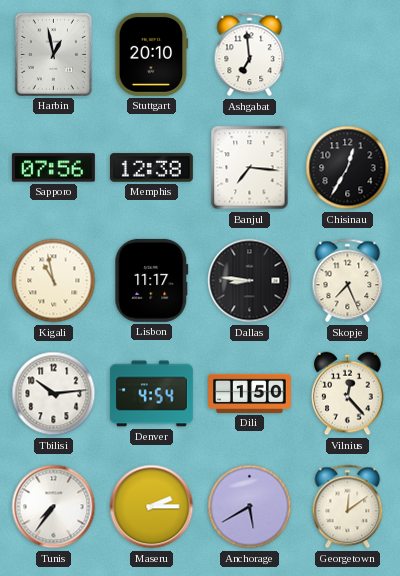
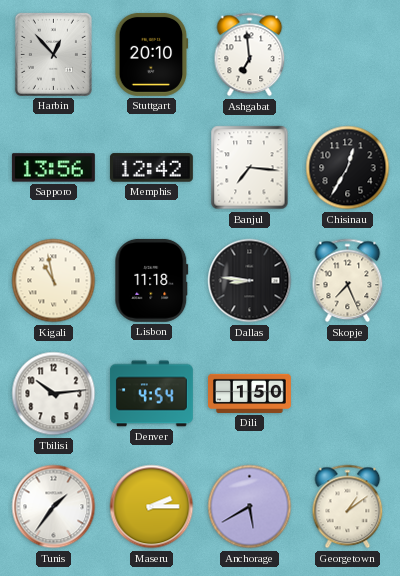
Harbin: 12:58 -> 12:53 (53, 54)
Sapporo: 07:56 -> 13:56 (53, 168)
Memphis: 12:38 -> 12:42 (151, 168)
Lisbon: 11:17 -> 11:18 (152, 280)
Vilnius: 12:23 -> none (348, 394)
Tunis: 7:36 -> 1:36 (54, 507)
Georgetown: 12:09 -> 1:09 (348, 507)
